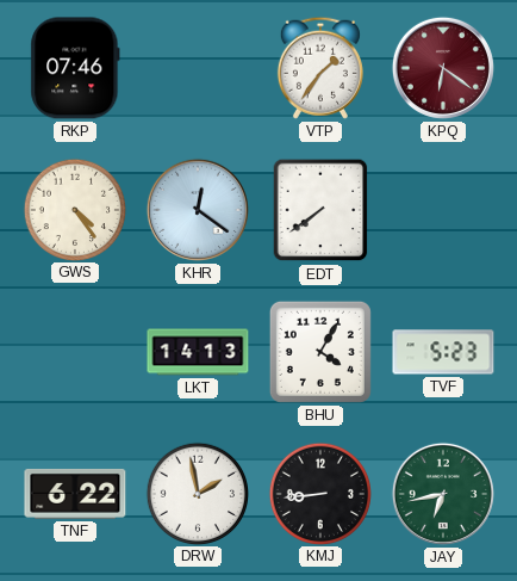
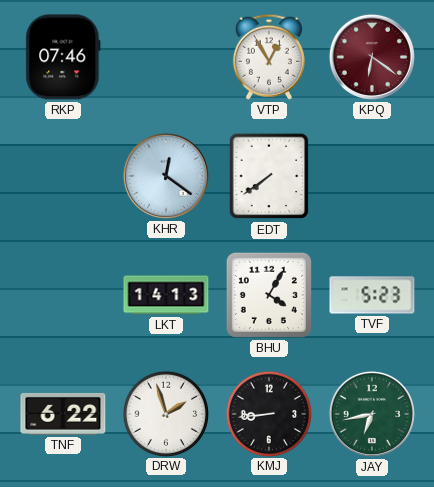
VTP: 1:36 -> 12:55 (269, 57)
GWS: 4:24 -> none (74, 209)
DRW: 1:58 -> 1:57 (165, 413)
